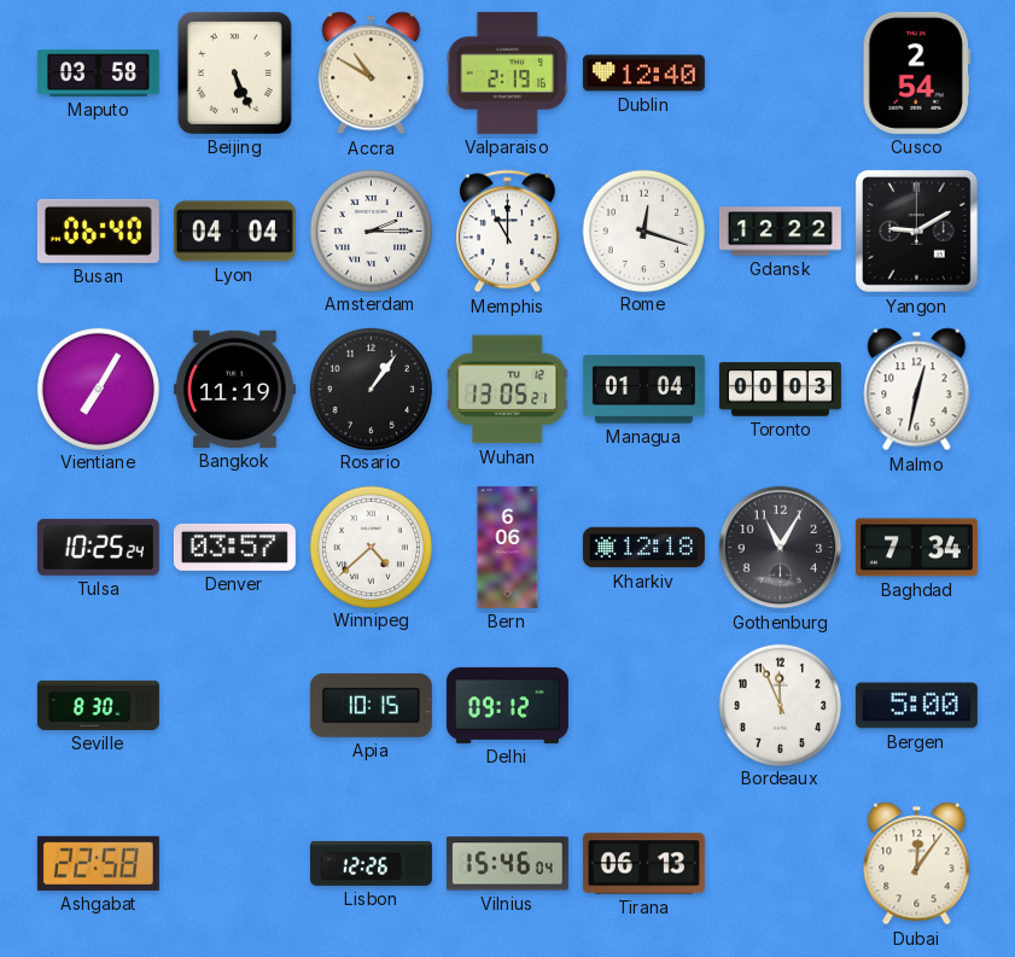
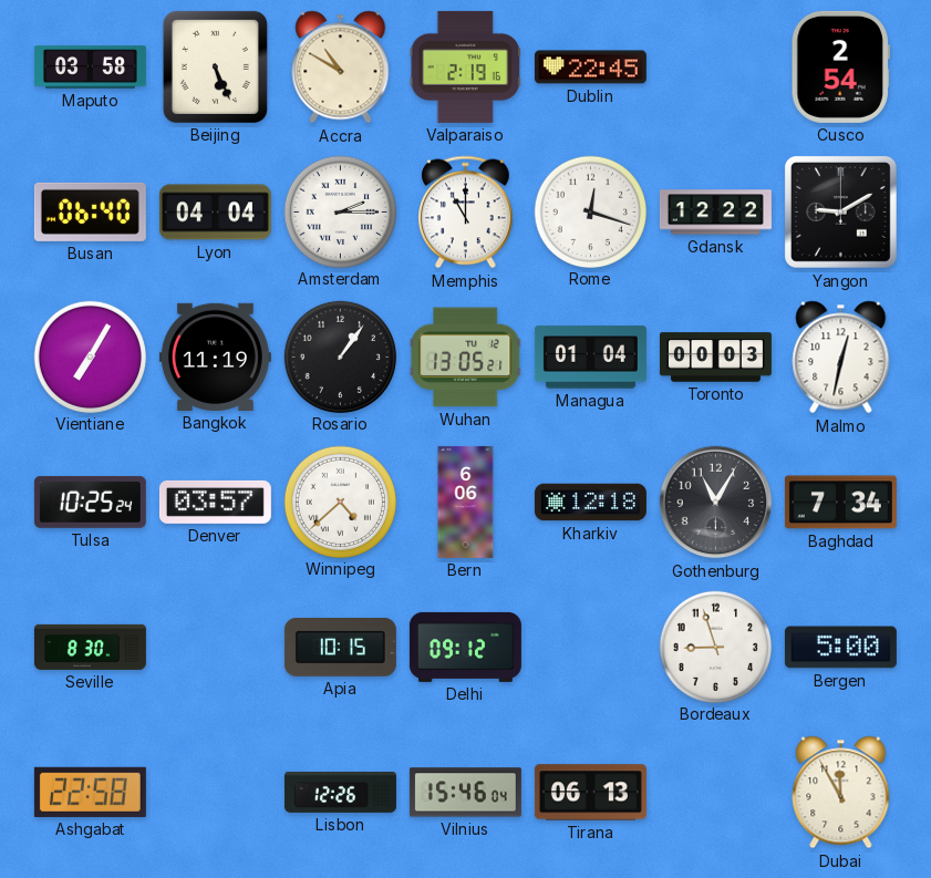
Dublin: 12:40 -> 22:45 (590, 68)
Bordeaux: 11:56 -> 8:57 (715, 647)
Dubai: 12:06 -> 11:55 (841, 793)
